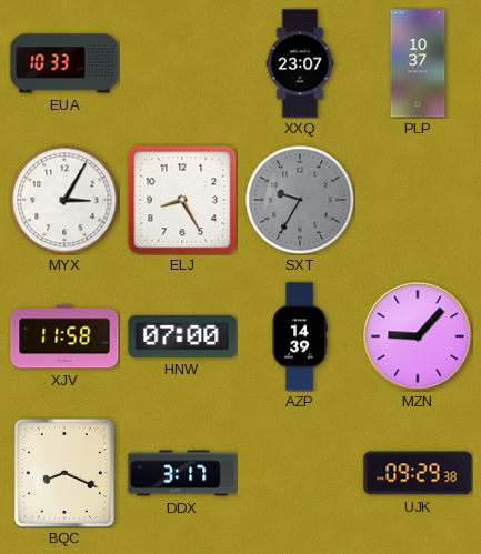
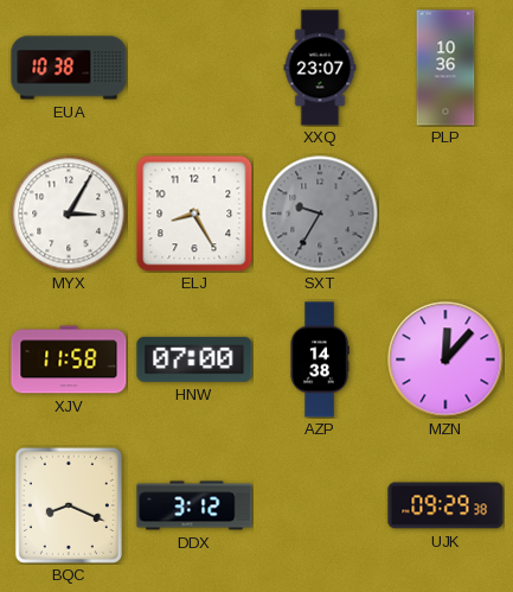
EUA: 10:33 -> 10:38 (69, 68)
PLP: 10:37 -> 10:36 (445, 68)
AZP: 14:39 -> 14:38 (320, 359)
MZN: 9:07 -> 12:07 (445, 359)
DDX: 3:17 -> 3:12 (194, 505)
